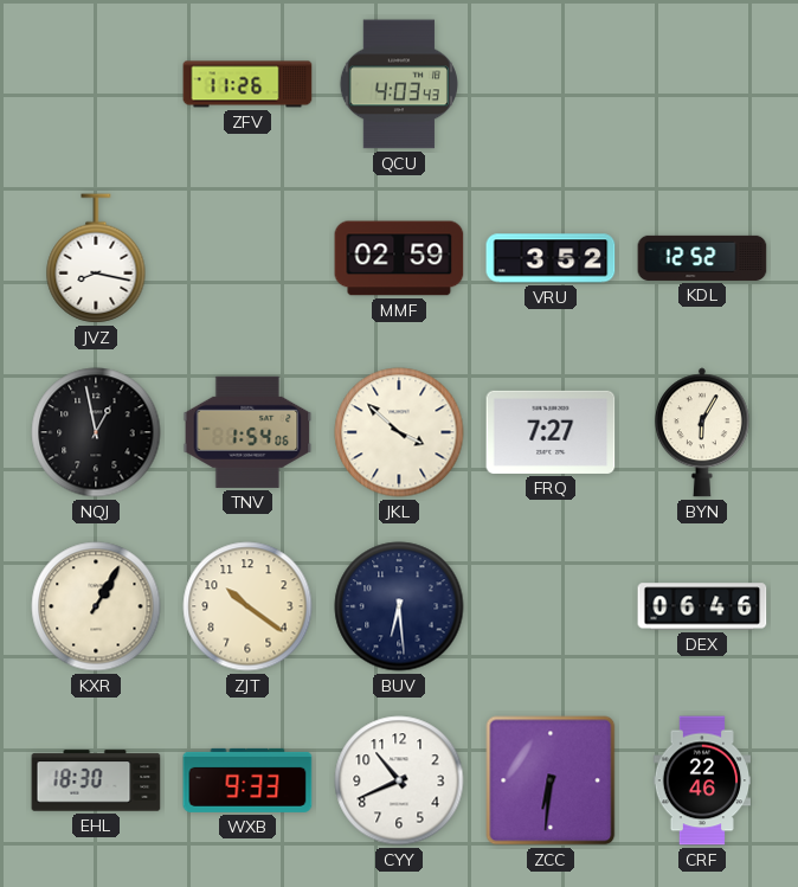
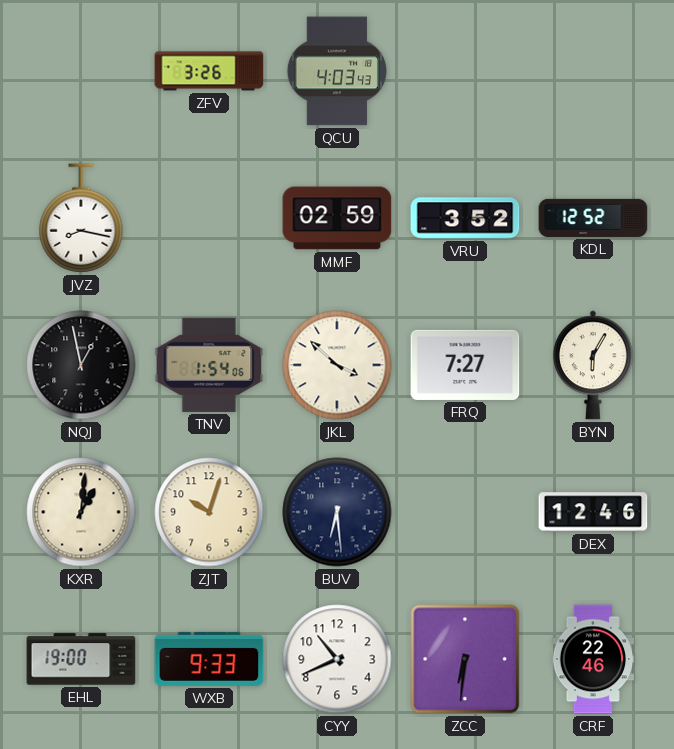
ZFV: 11:26 -> 3:26 (209, 71)
KXR: 1:05 -> 1:01 (81, 512)
ZJT: 10:21 -> 10:03 (209, 512)
DEX: 06:46 -> 12:46 (593, 512)
EHL: 18:30 -> 19:00 (81, 659)
